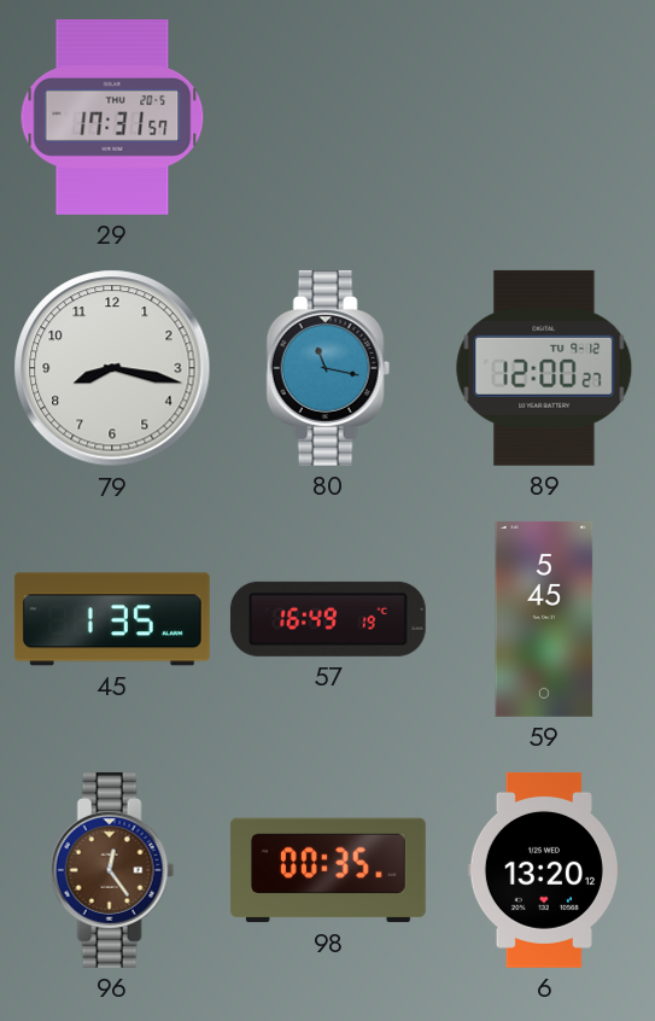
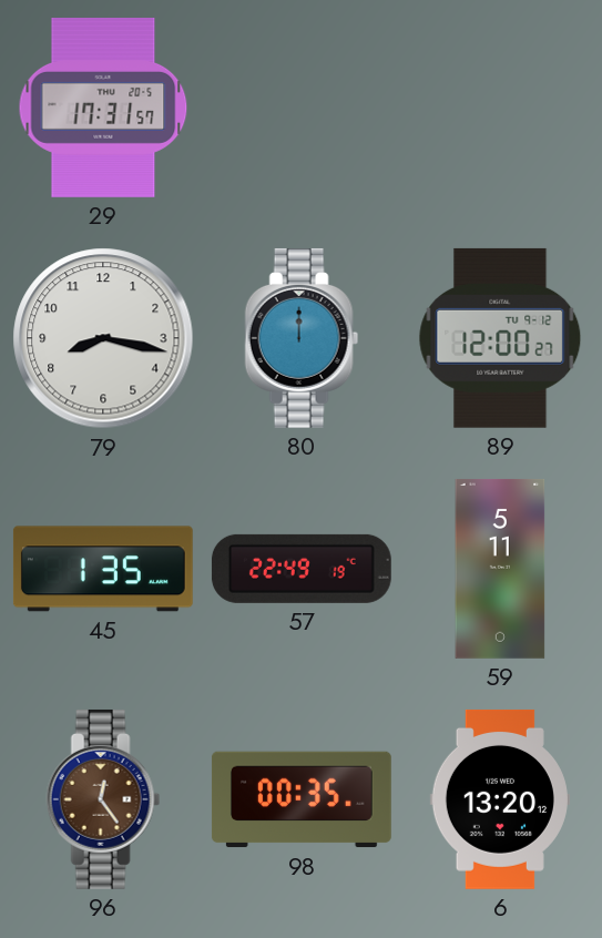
80: 11:17 -> 12:00 (302, 338)
57: 16:49 -> 22:49 (302, 569)
59: 5:45 -> 5:11 (500, 569)
